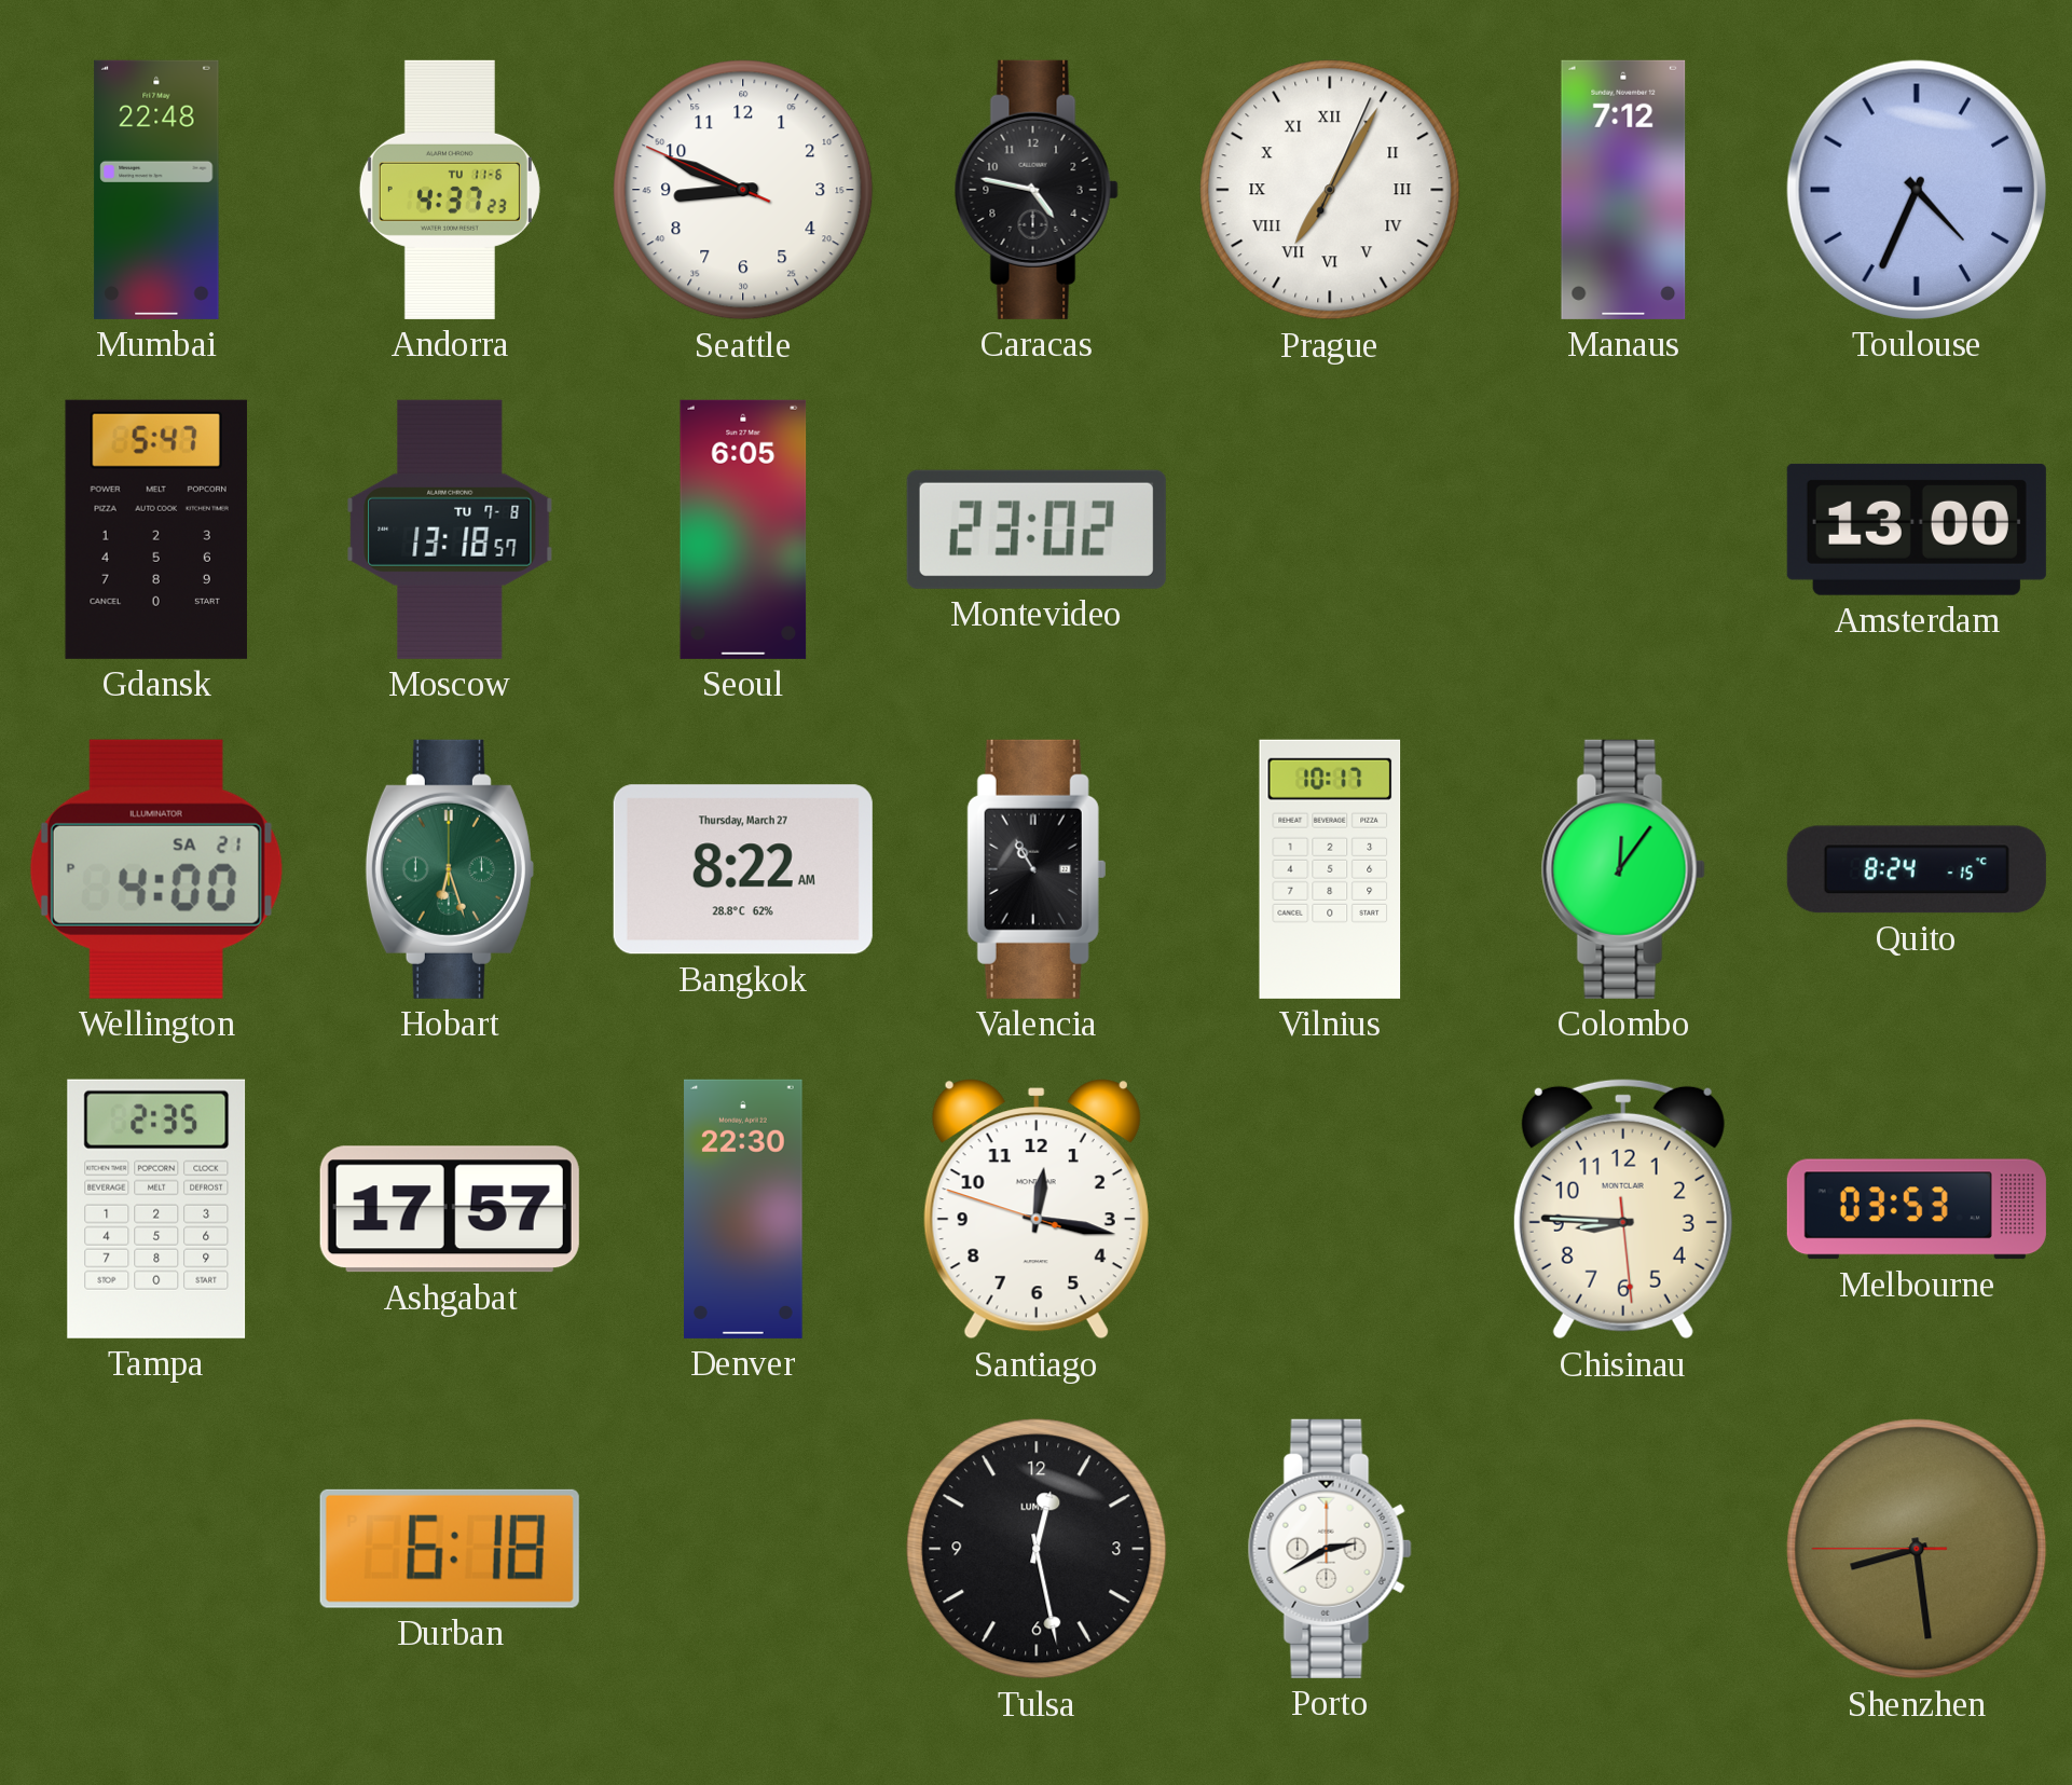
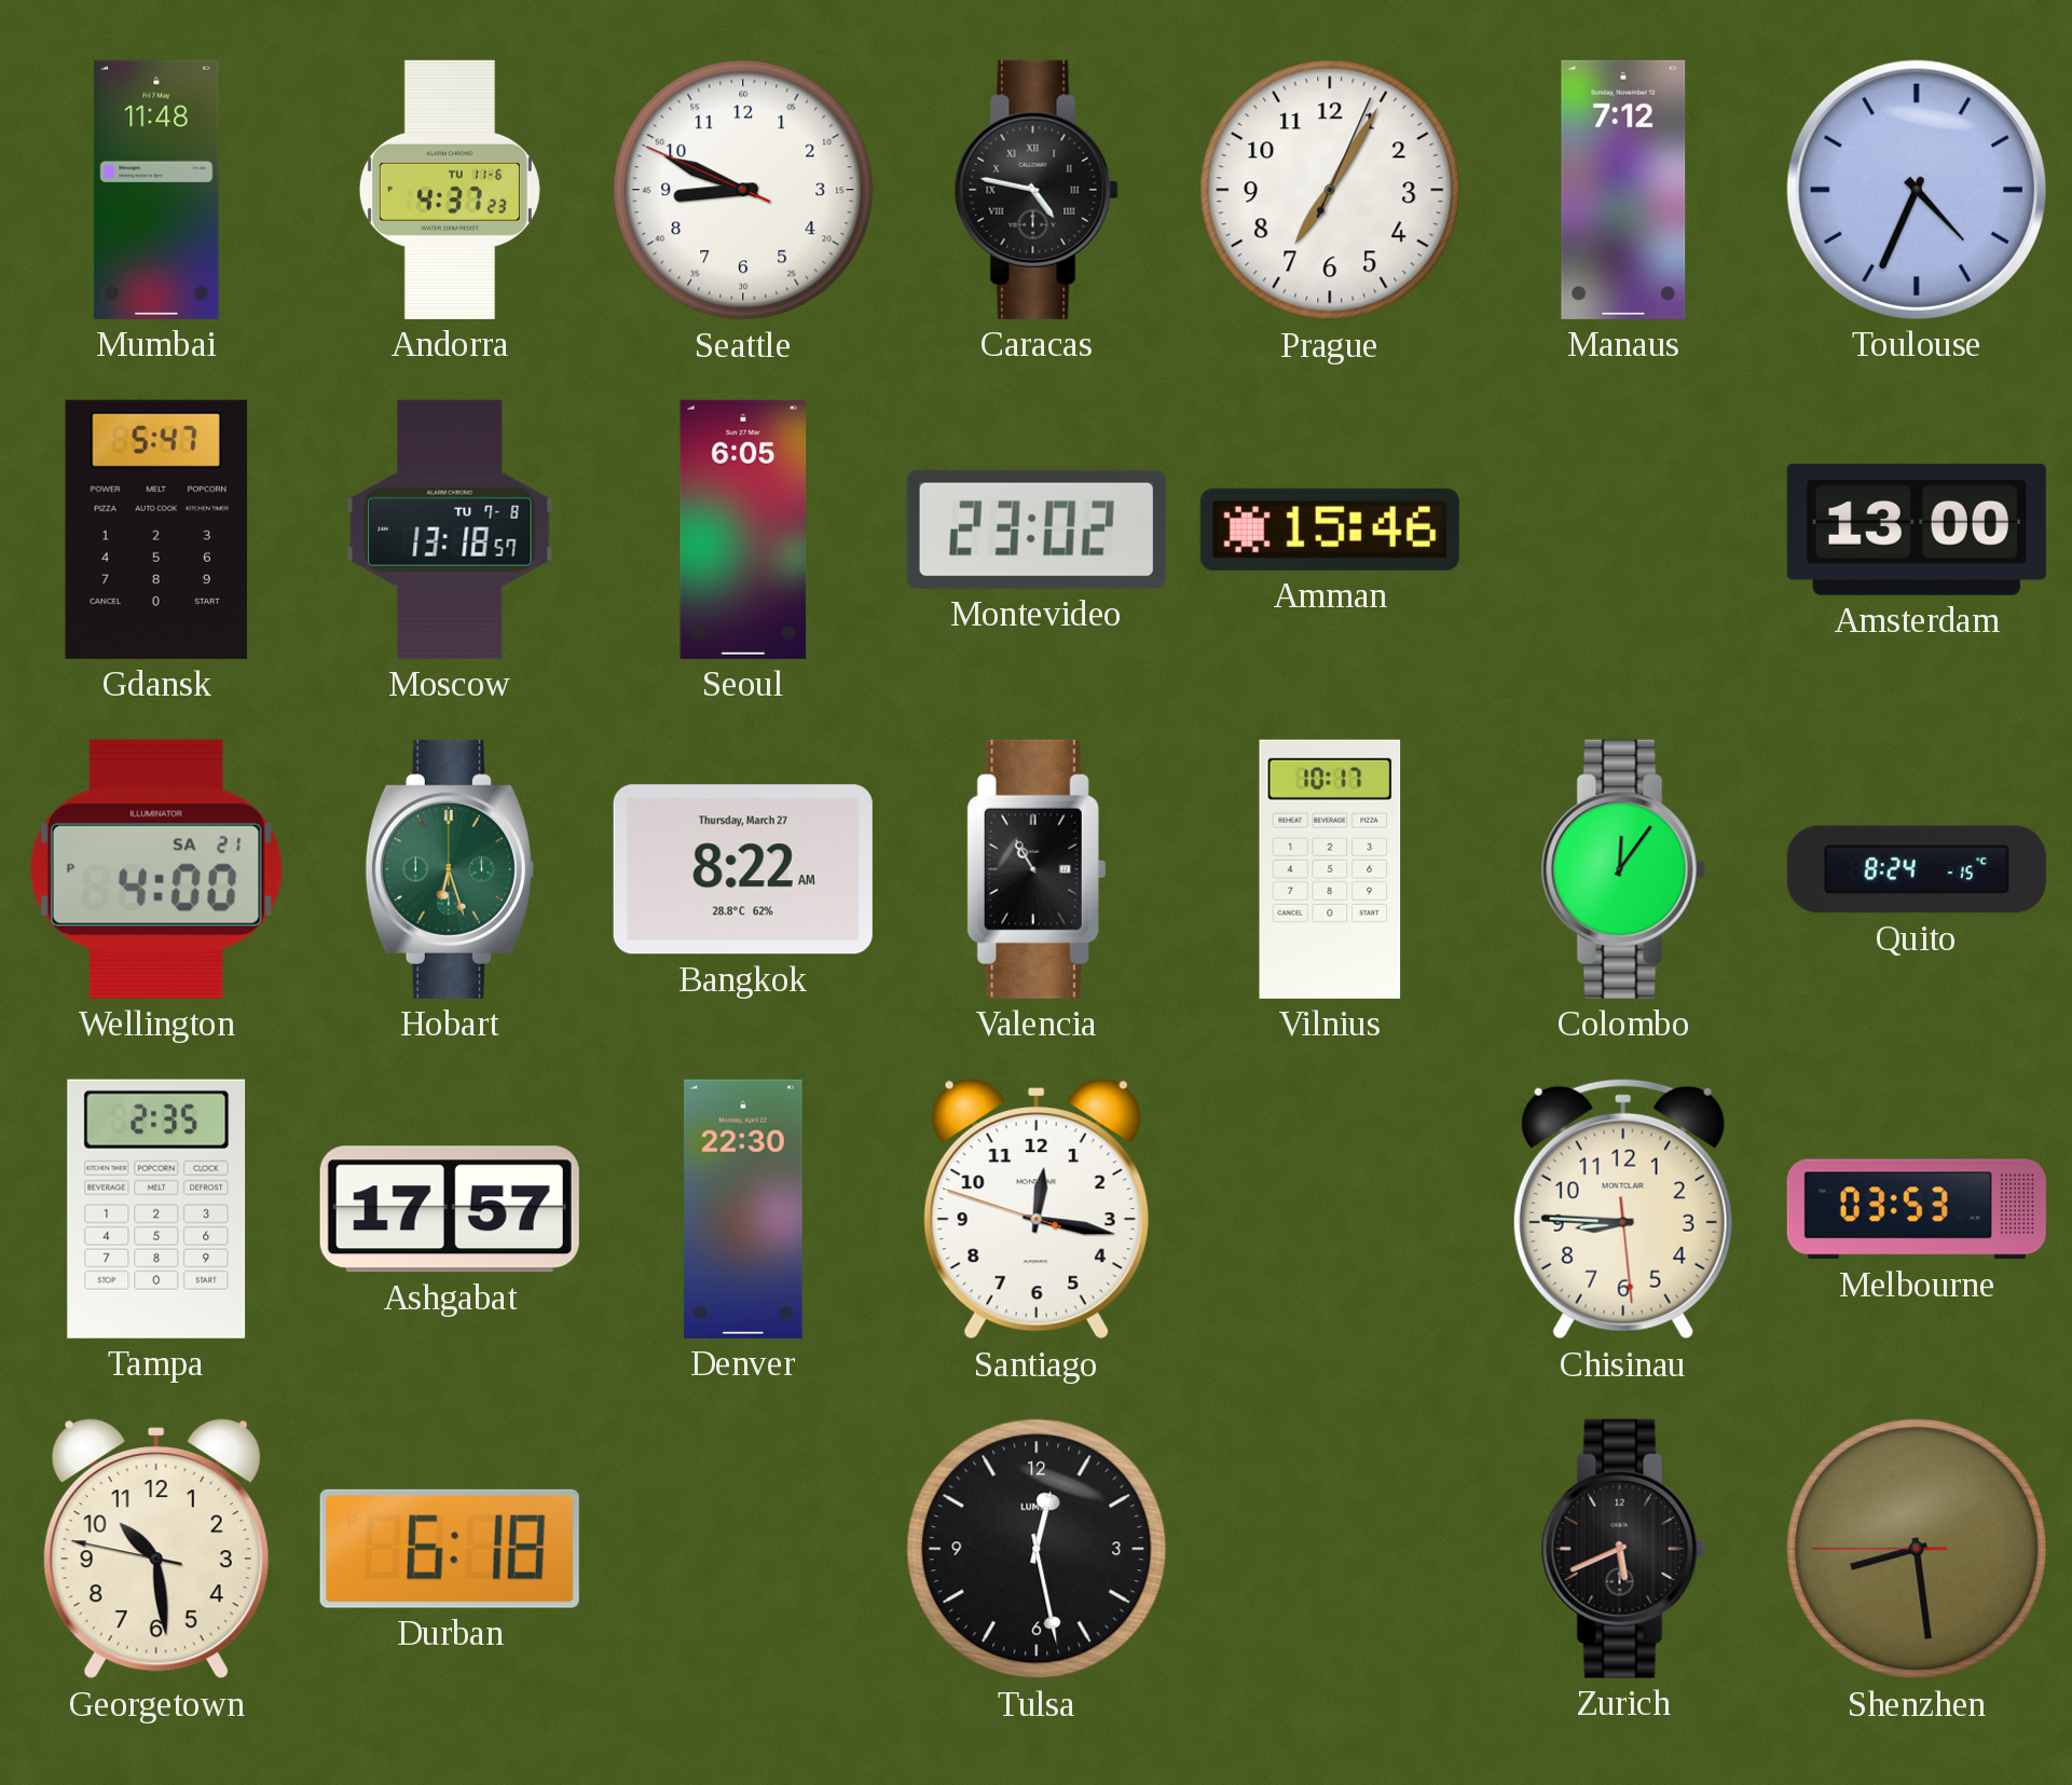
Mumbai: 22:48 -> 11:48 (156, 190)
Caracas numerals: Arabic -> Roman (1037, 190)
Prague numerals: Roman -> Arabic (1330, 190)
Amman: none -> 15:46 (1330, 530)
Georgetown: none -> 10:28 (156, 1549)
Porto: 2:40 -> none (1330, 1549)
Zurich: none -> 5:41 (1623, 1549)
